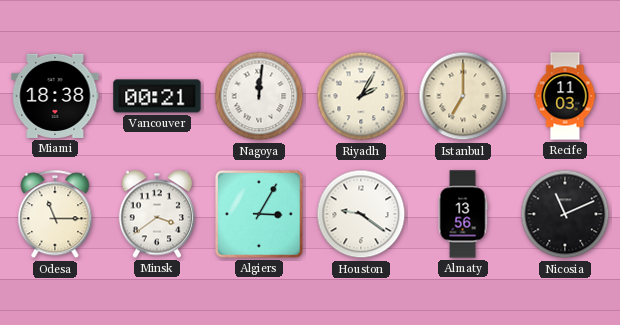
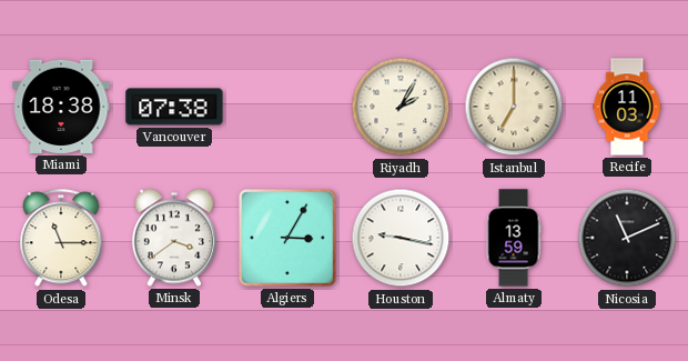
Vancouver: 00:21 -> 07:38 (174, 107)
Nagoya: 12:01 -> none (259, 96)
Houston: 9:21 -> 9:17 (401, 238)
Almaty: 13:56 -> 13:59 (514, 238)
